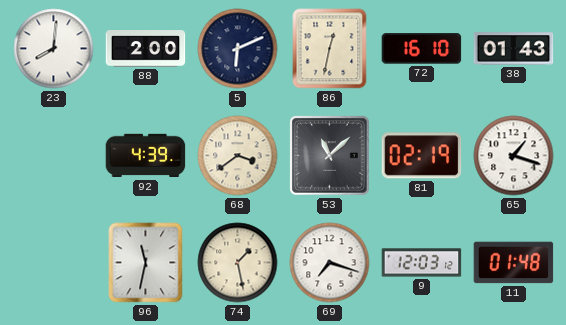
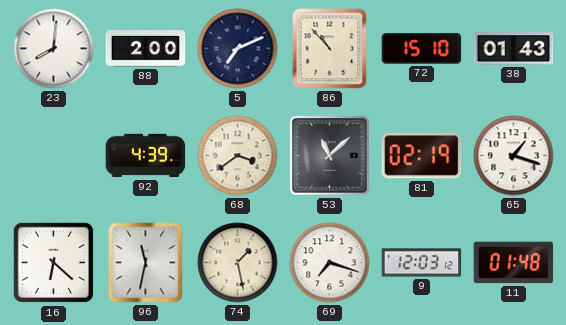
5: 6:11 -> 7:11 (238, 49)
86: 12:32 -> 10:53 (330, 49)
72: 16:10 -> 15:10 (422, 49)
16: none -> 6:22 (54, 263)
